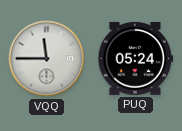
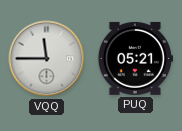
PUQ: 05:24 -> 05:21 (135, 58)
